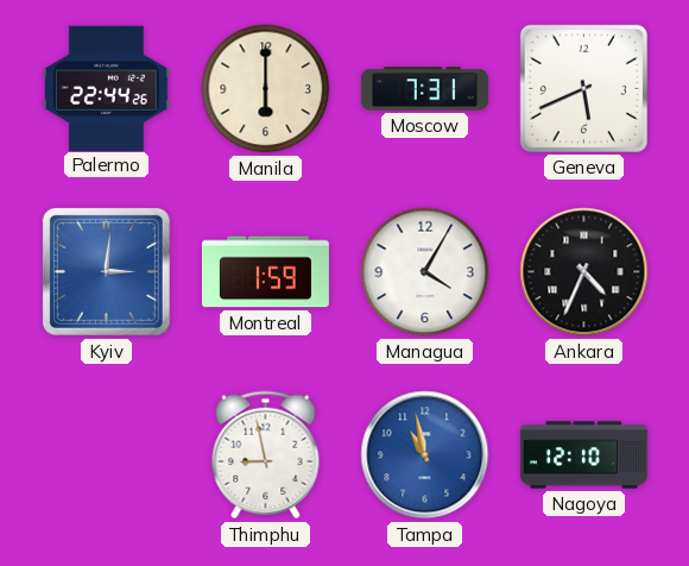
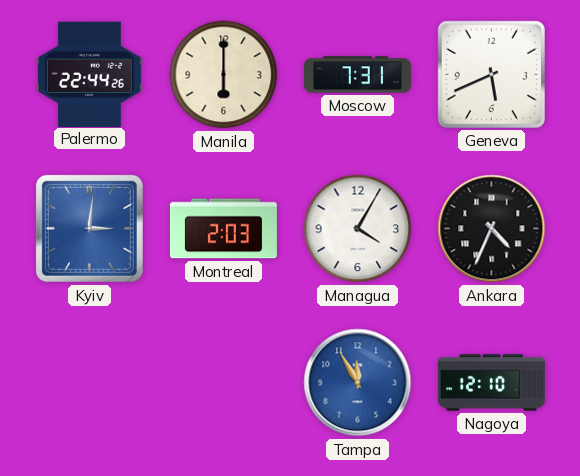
Montreal: 1:59 -> 2:03 (223, 229)
Thimphu: 8:58 -> none (266, 455)
Tampa: 10:58 -> 11:55 (358, 383)
